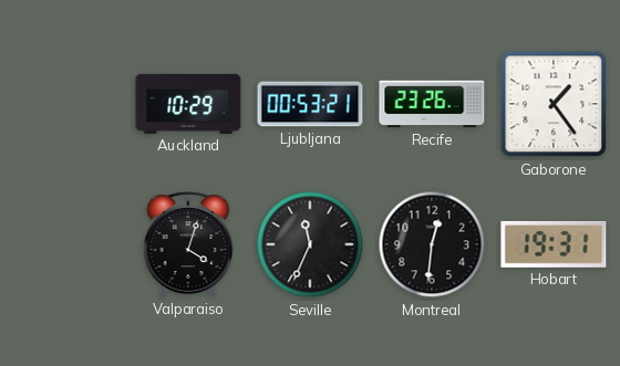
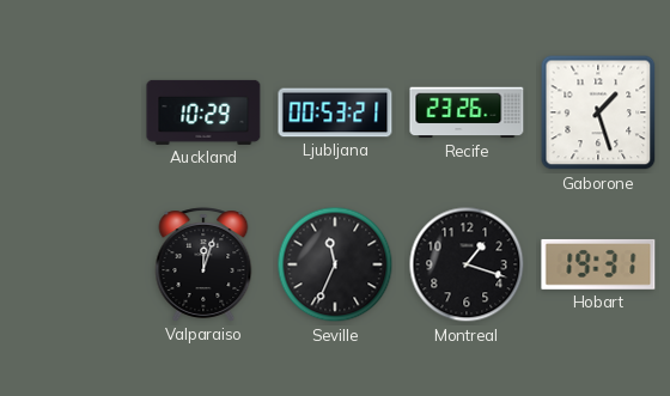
Gaborone: 1:24 -> 1:27 (598, 112)
Valparaiso: 4:03 -> 12:03 (203, 264)
Montreal: 12:31 -> 1:18 (467, 264)
